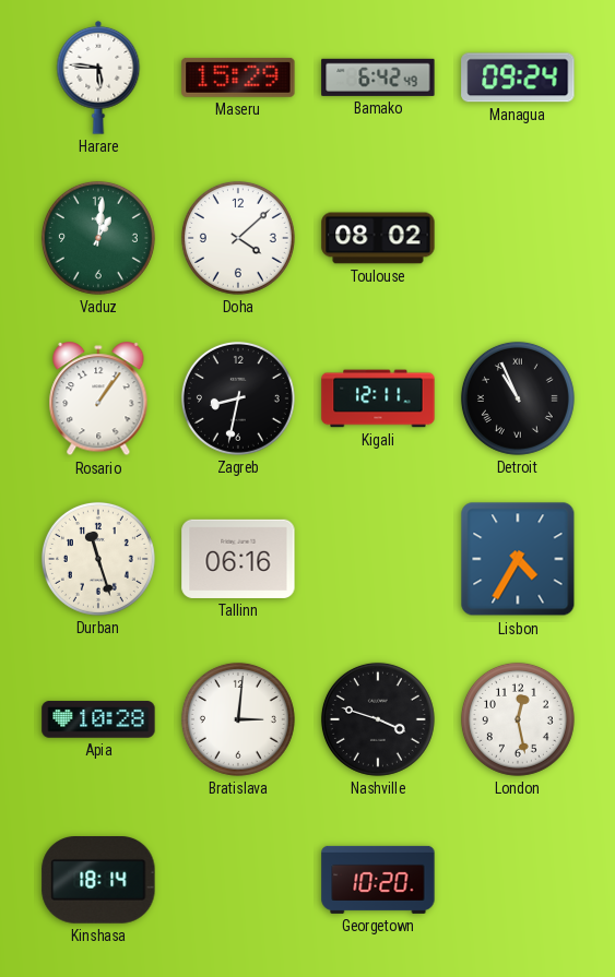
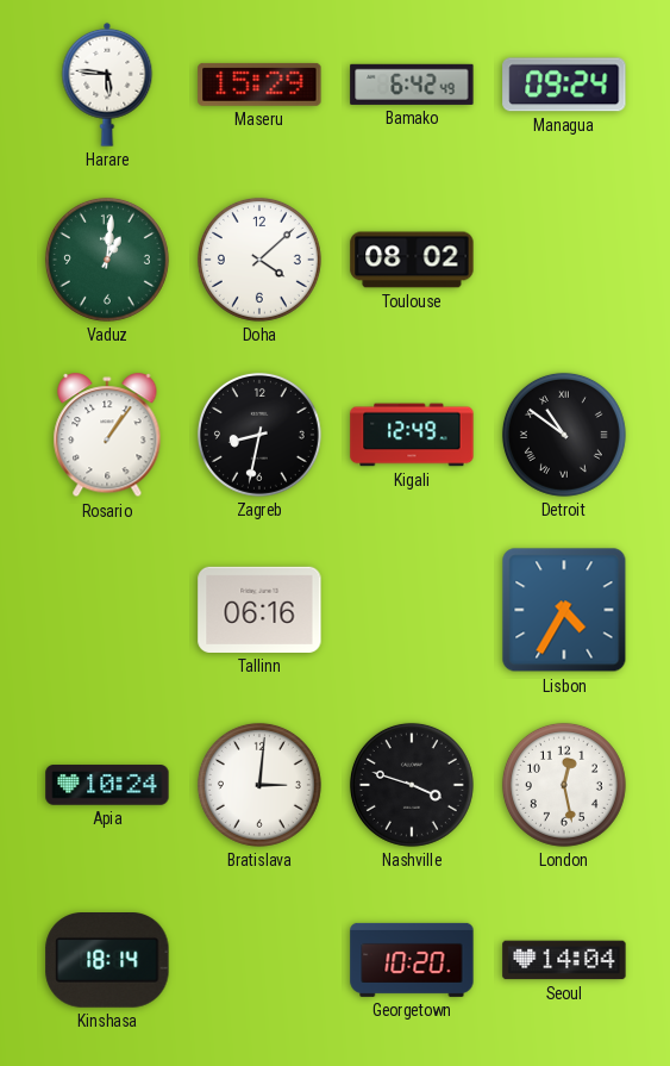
Kigali: 12:11 -> 12:49 (412, 435)
Detroit: 10:56 -> 10:51 (564, 435)
Durban: 11:27 -> none (98, 559)
Apia: 10:28 -> 10:24 (107, 785)
Seoul: none -> 14:04 (564, 960)
